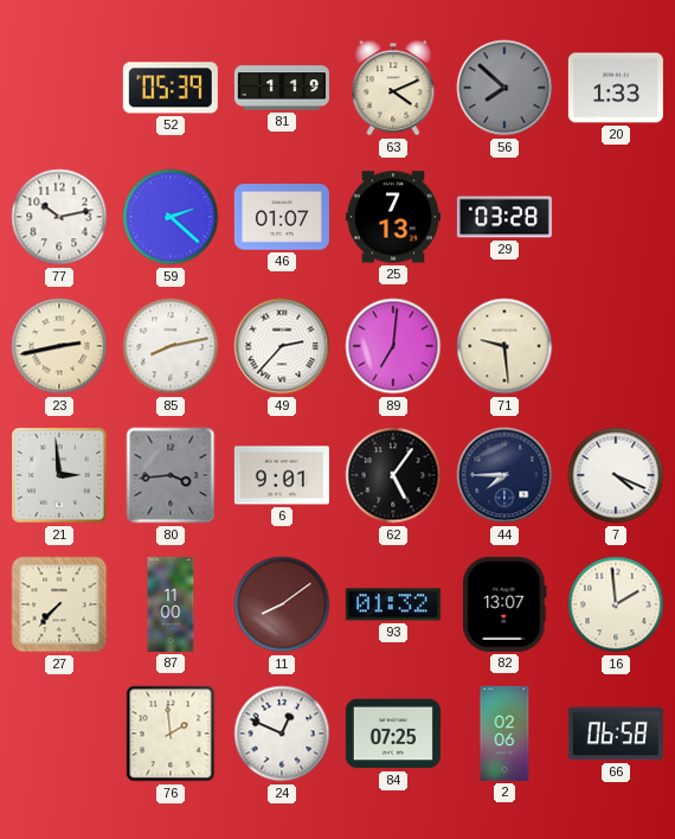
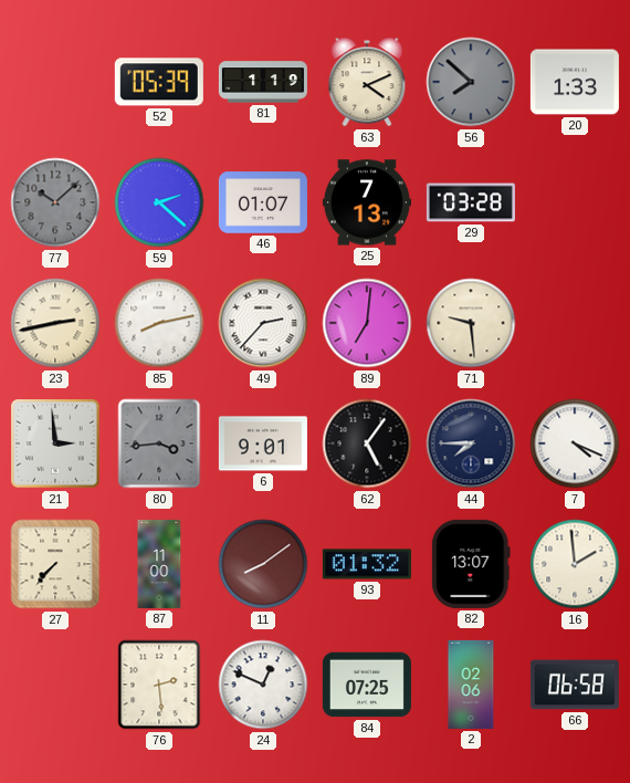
77: 10:13 -> 10:08 (55, 202)
77 dial: white -> grey (55, 202)
76: 1:59 -> 2:29 (159, 685)
